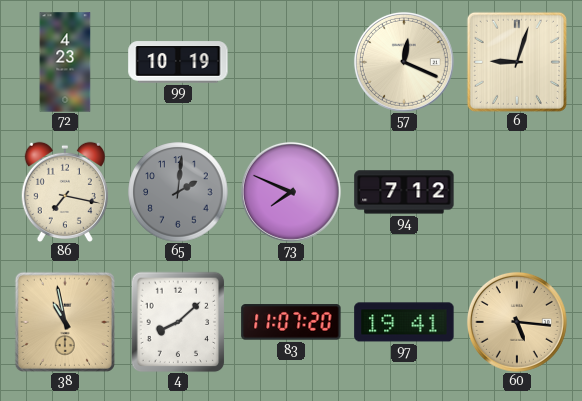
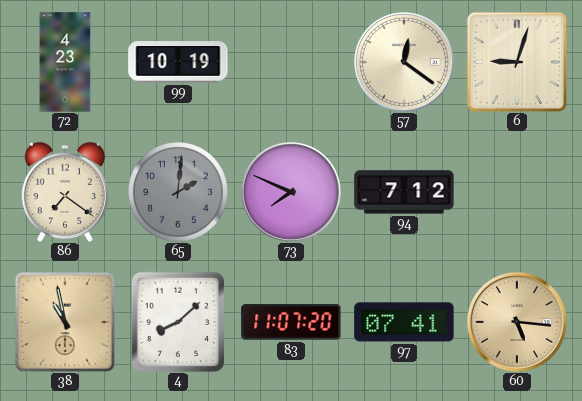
57: 12:19 -> 12:21 (404, 62)
86: 7:17 -> 7:21 (65, 192)
97: 19:41 -> 07:41 (404, 322)
